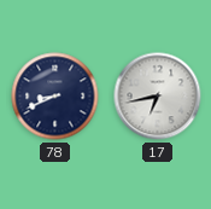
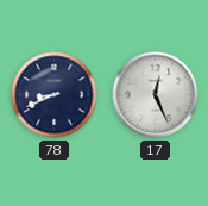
17: 6:43 -> 12:26 (156, 95)
